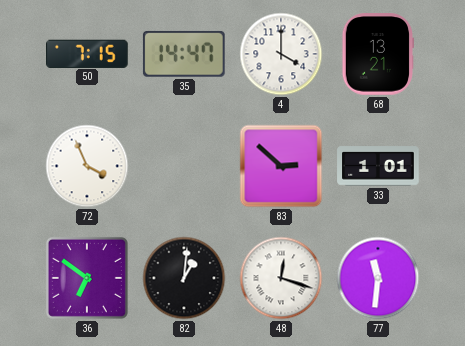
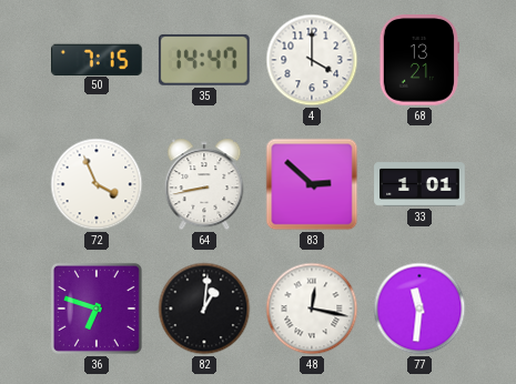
64: none -> 8:43 (204, 184)
36: 6:51 -> 6:48 (97, 309)
48: 12:18 -> 12:17 (312, 309)
